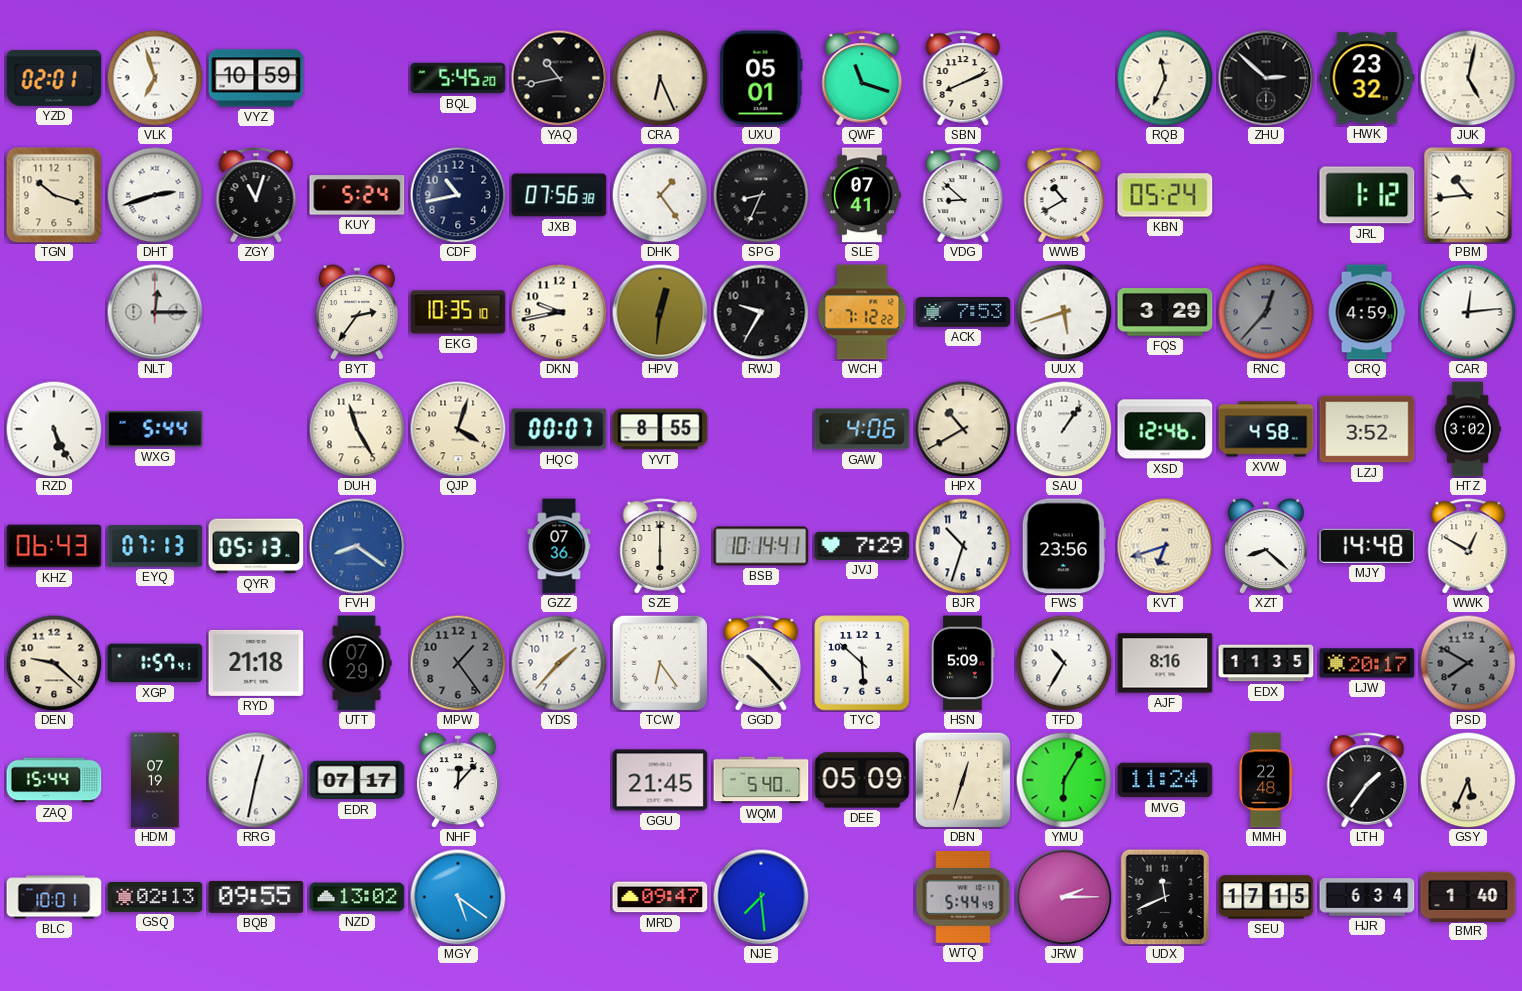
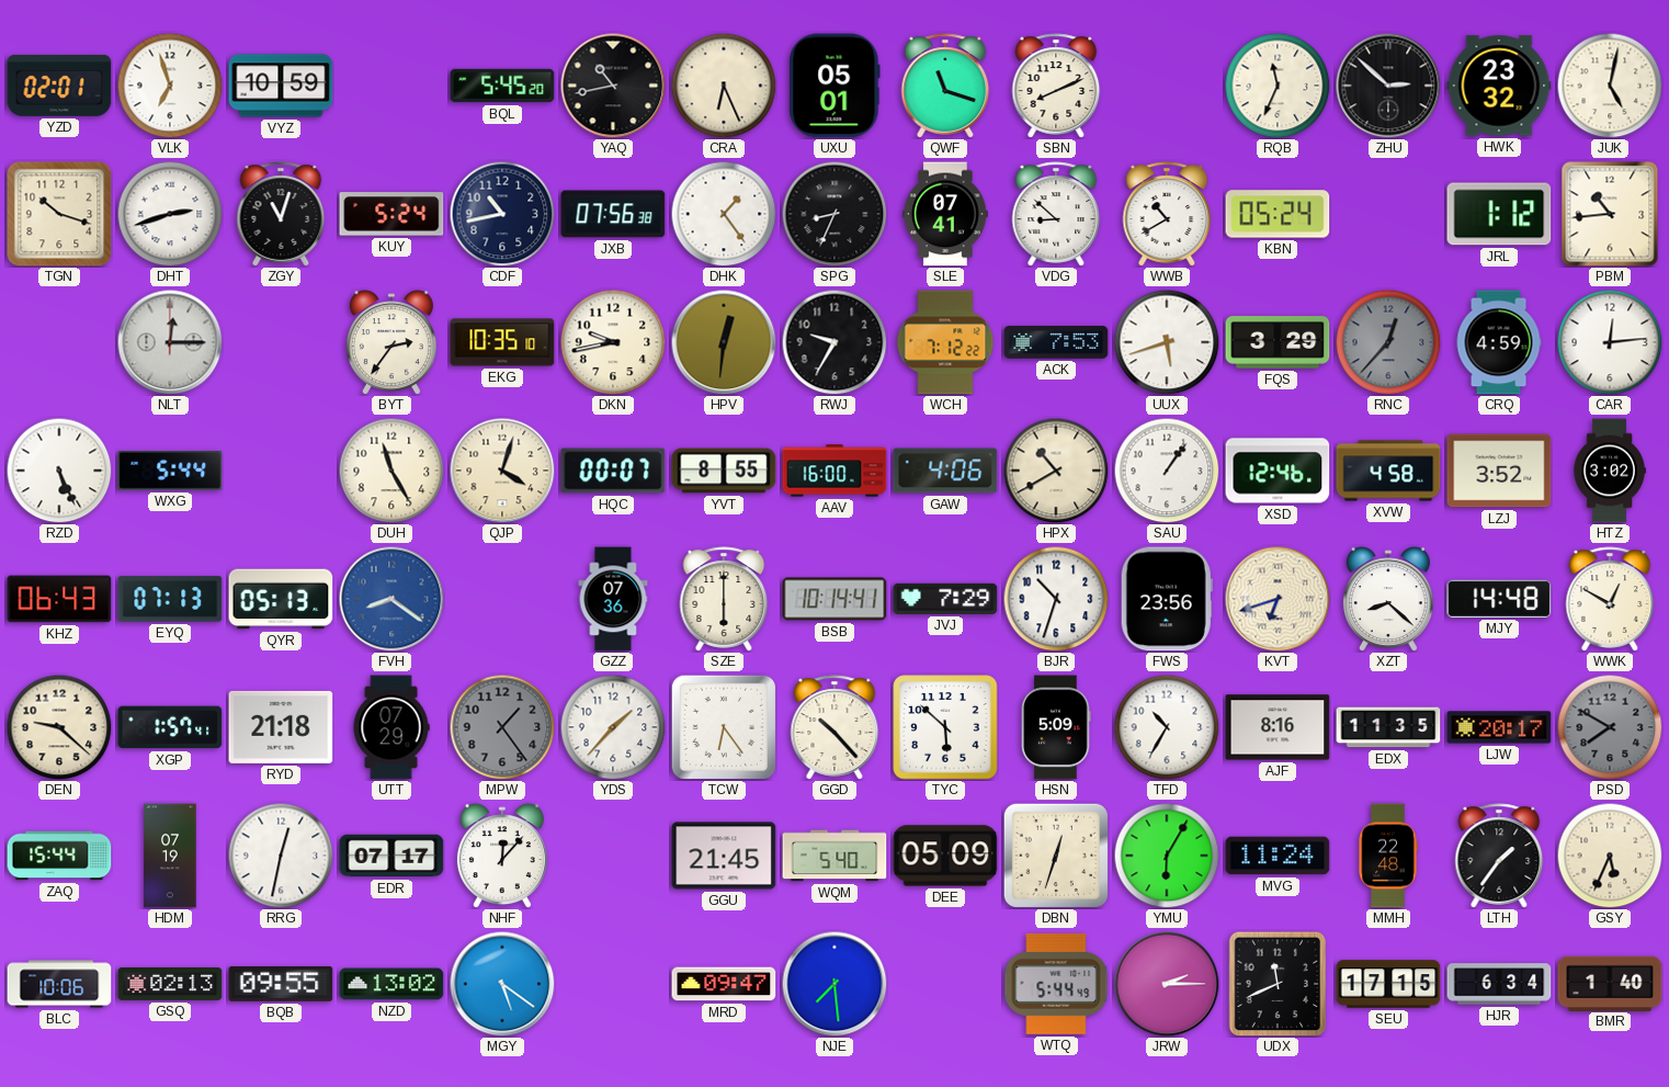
AAV: none -> 16:00 (834, 471)
BLC: 10:01 -> 10:06 (59, 984)
